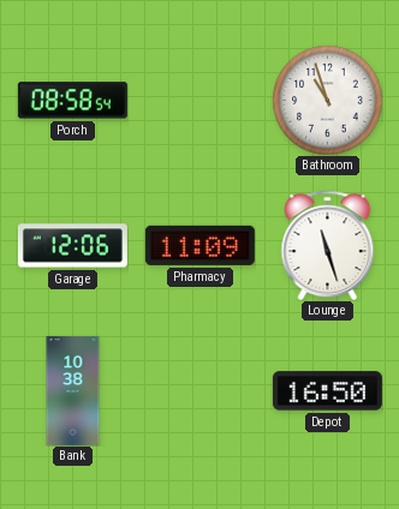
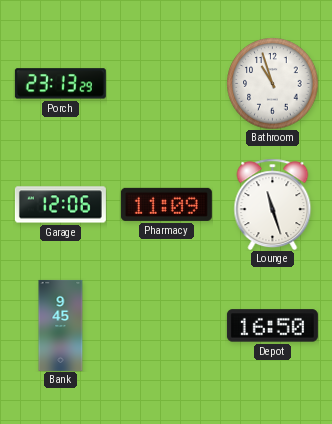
Porch: 08:58 -> 23:13 (60, 84)
Bank: 10:38 -> 9:45 (61, 325)
